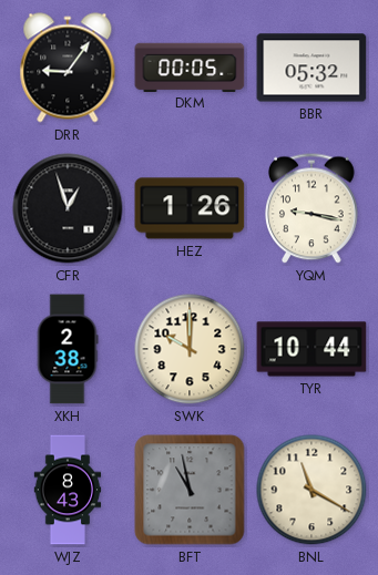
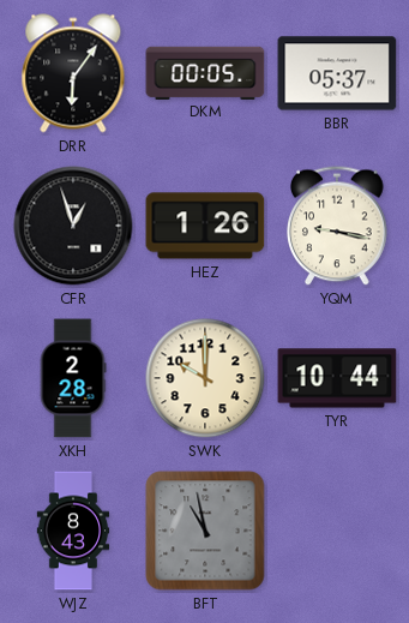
DRR: 9:06 -> 6:06 (73, 73)
BBR: 05:32 -> 05:37 (337, 73)
XKH: 2:38 -> 2:28 (73, 378)
BNL: 11:20 -> none (311, 490)
